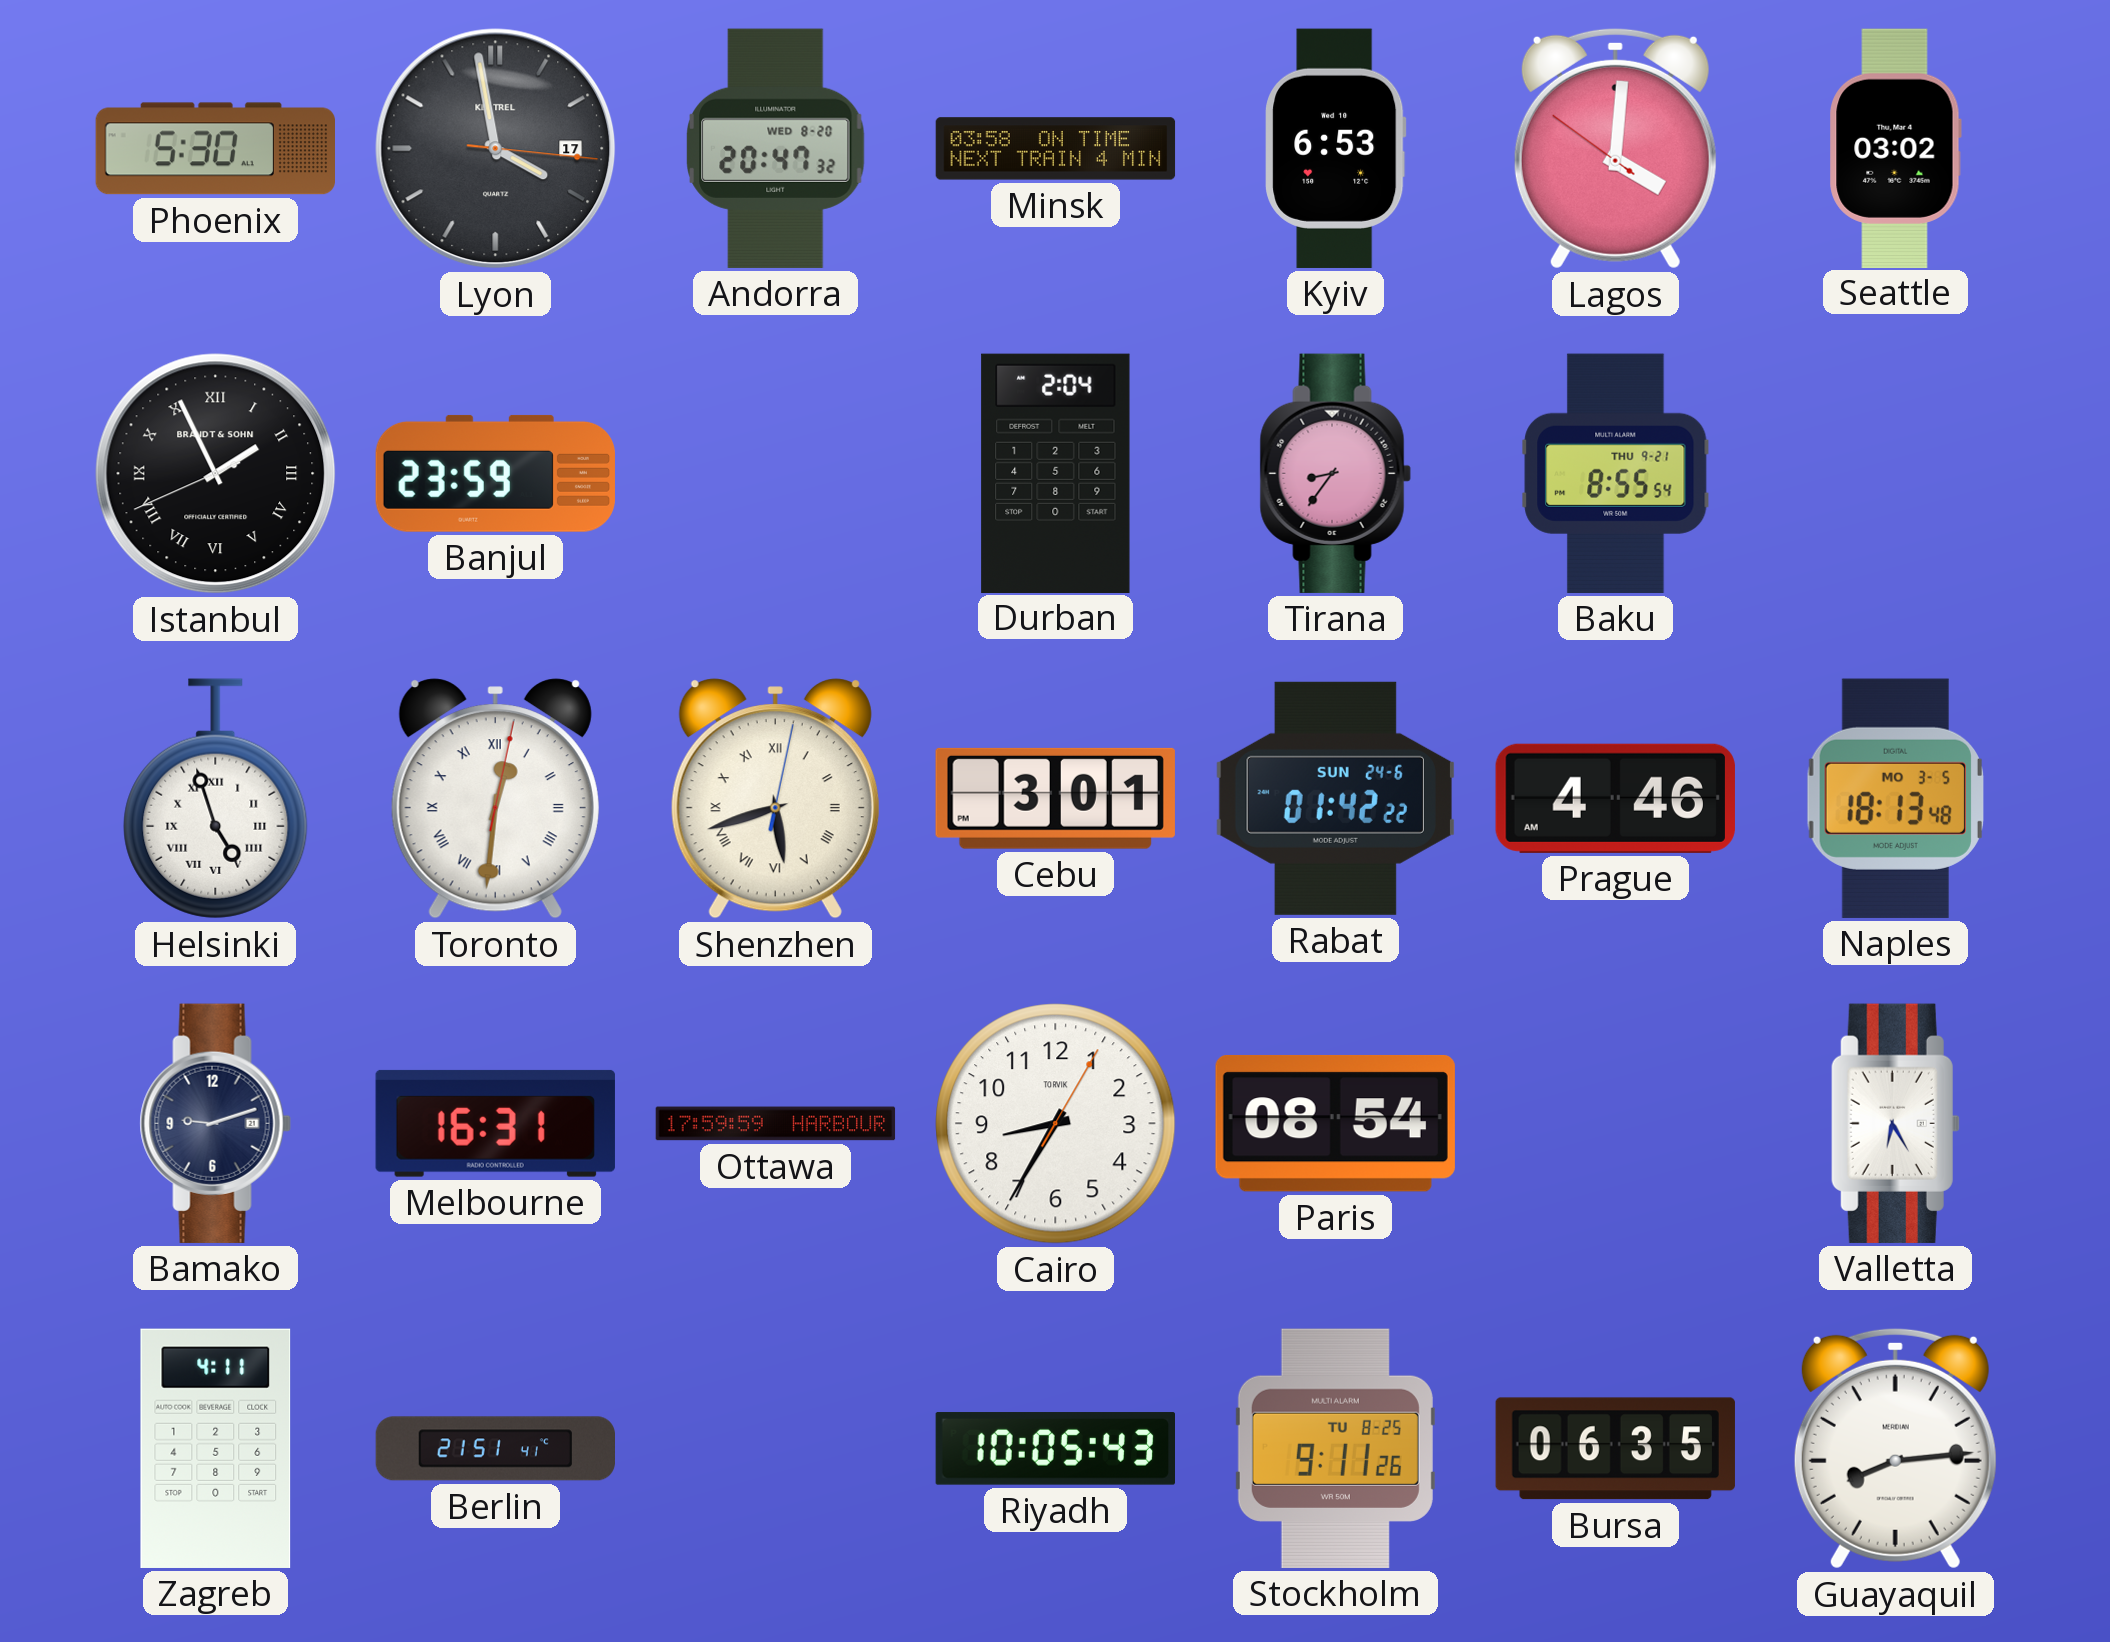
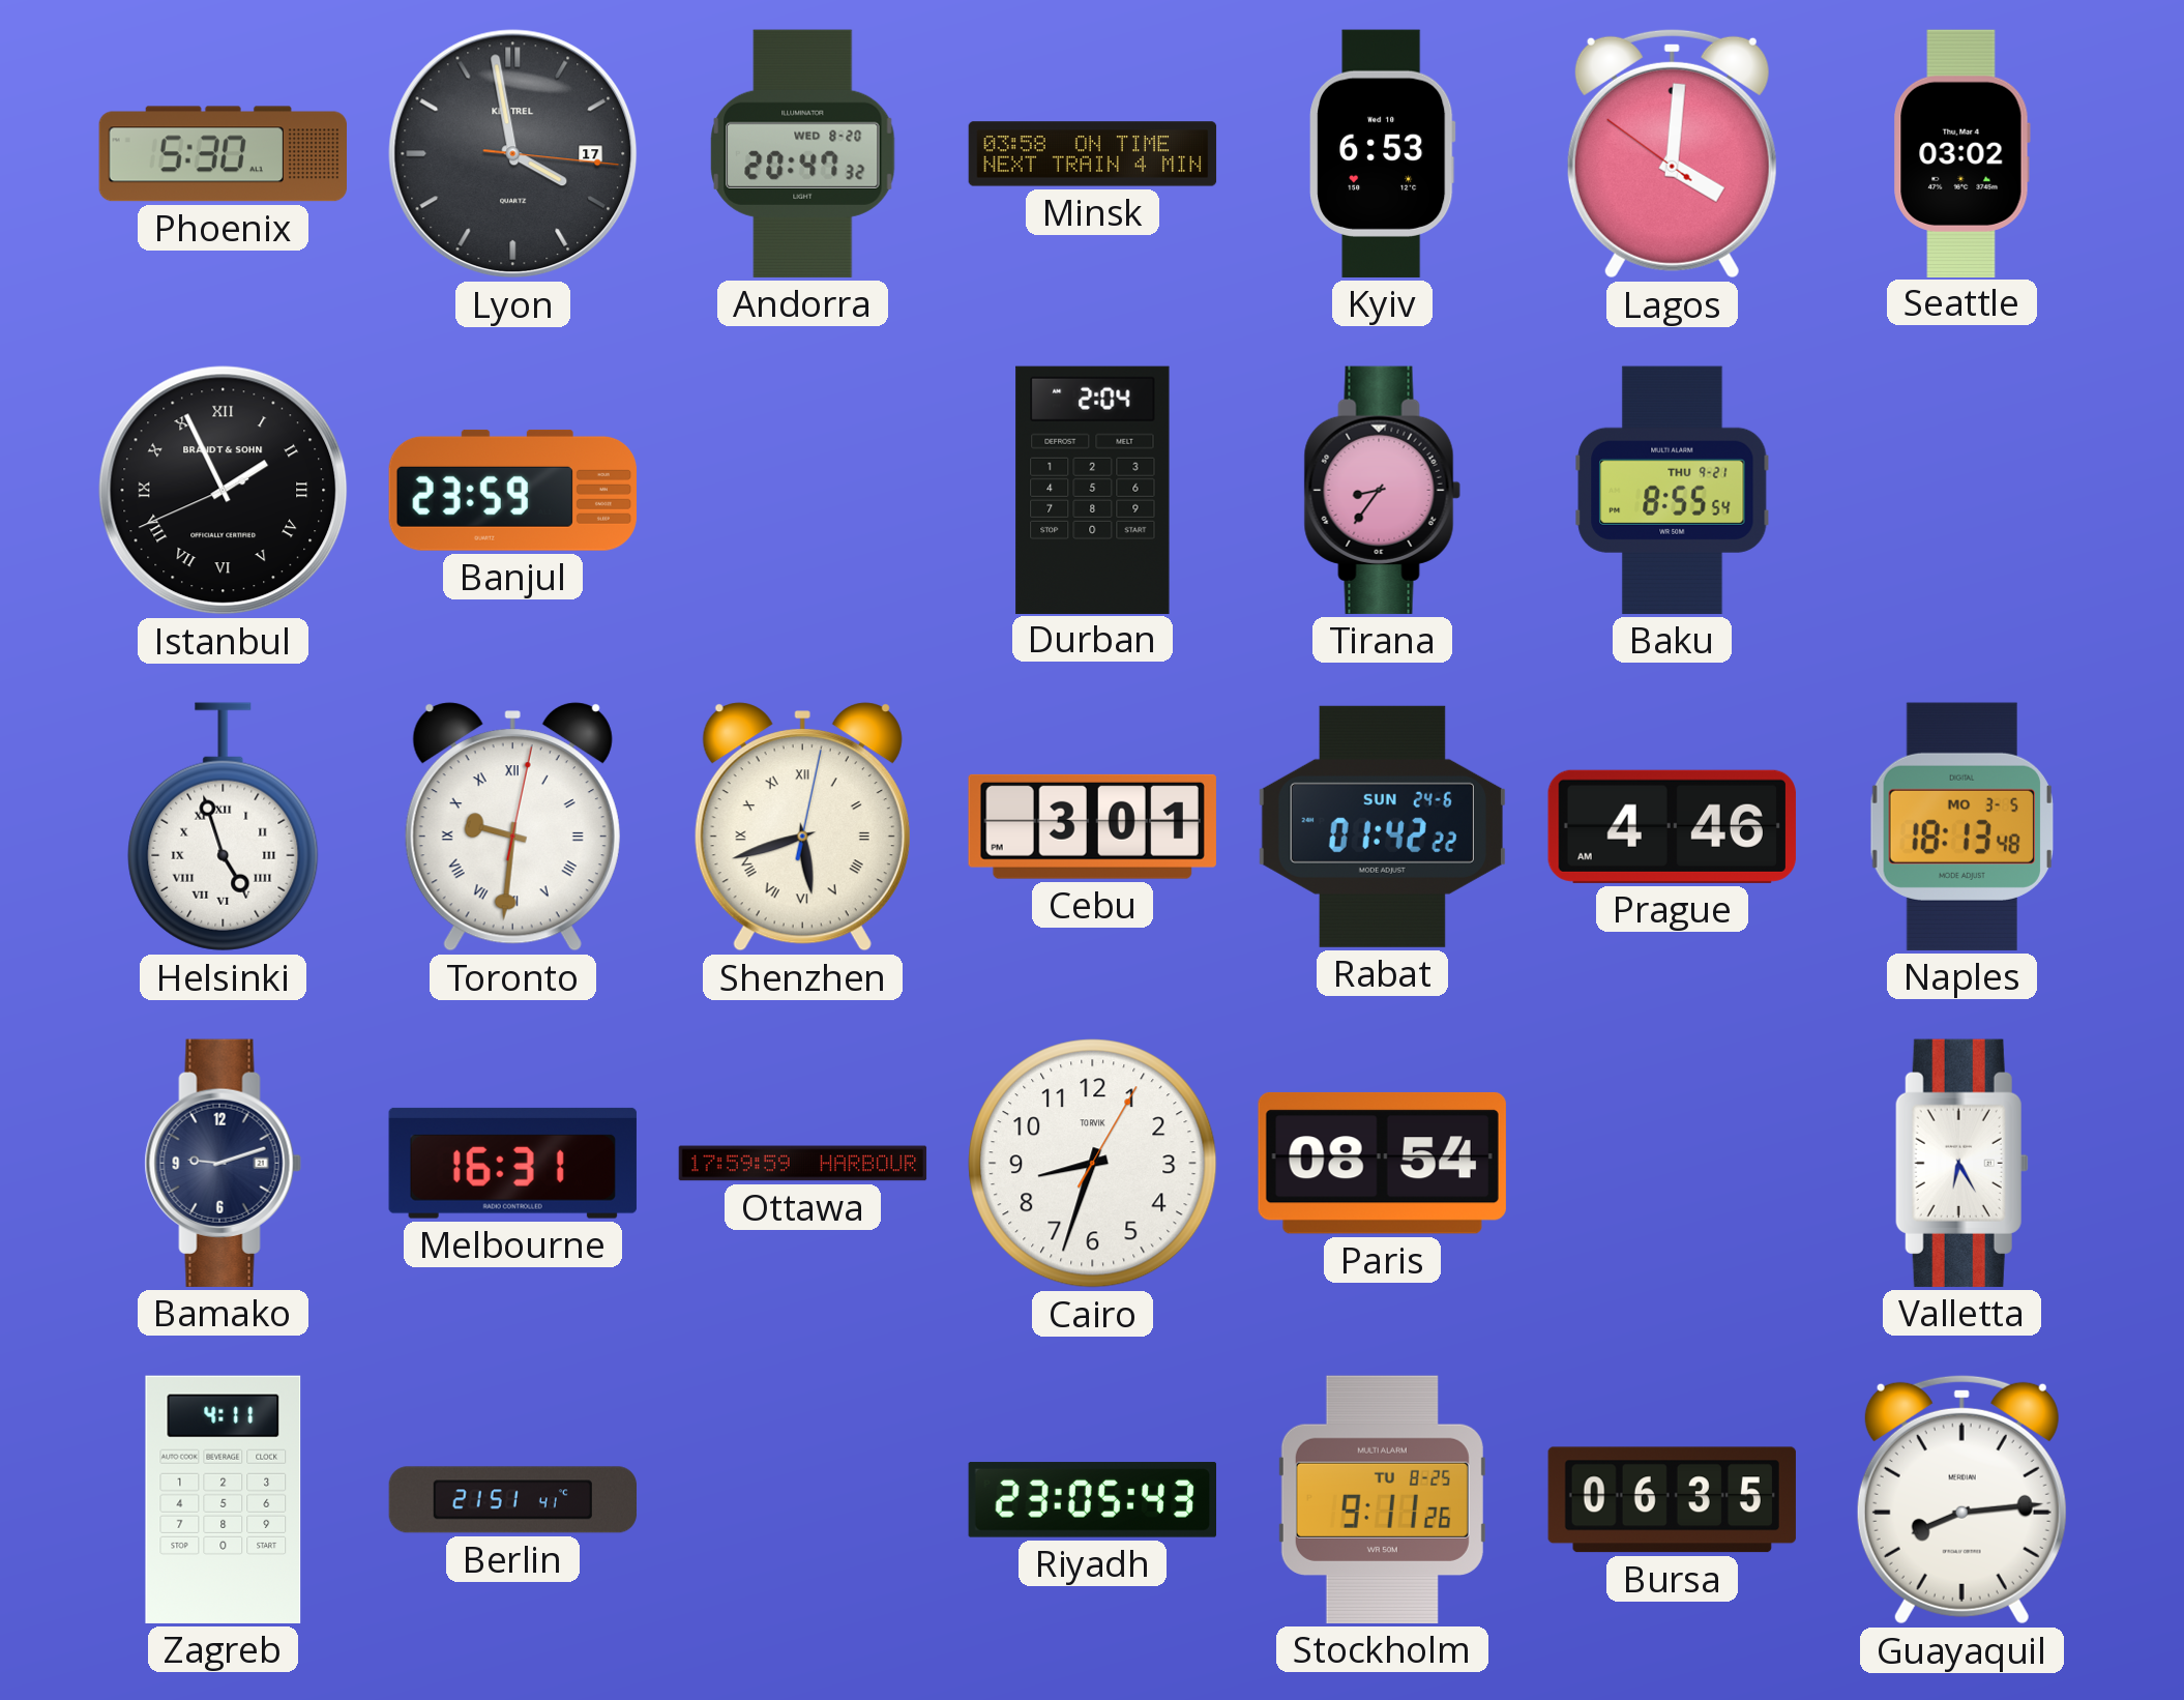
Toronto: 12:31 -> 9:31 (512, 827)
Cairo: 8:35 -> 8:33 (1093, 1164)
Riyadh: 10:05 -> 23:05 (1092, 1500)
